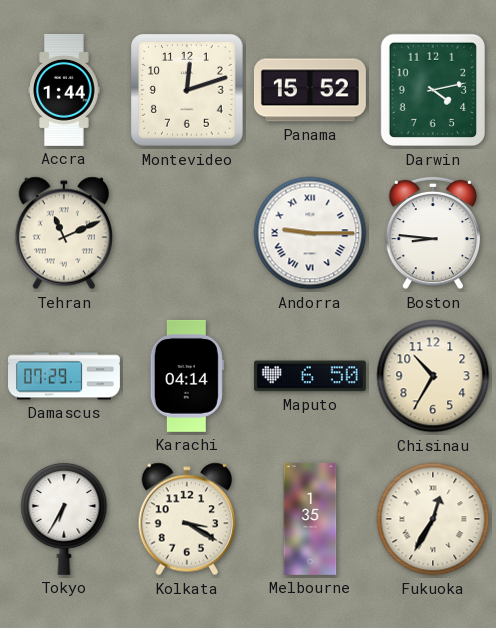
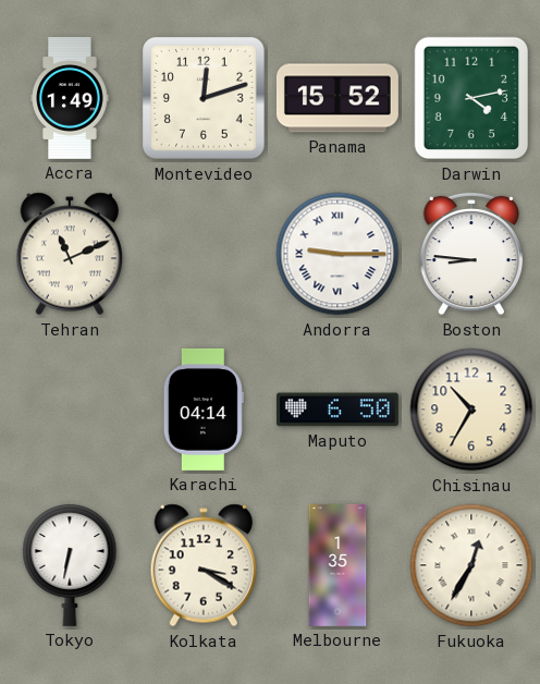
Accra: 1:44 -> 1:49 (70, 98)
Damascus: 07:29 -> none (65, 376)
Tokyo: 6:35 -> 6:32 (70, 564)
